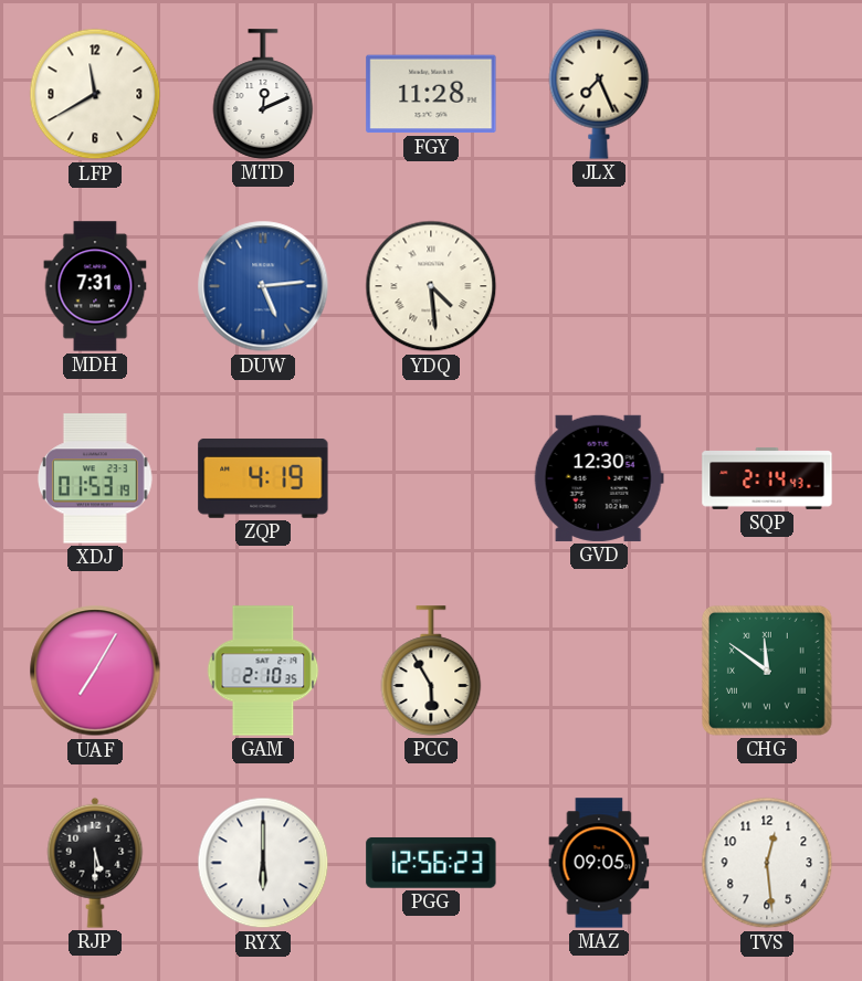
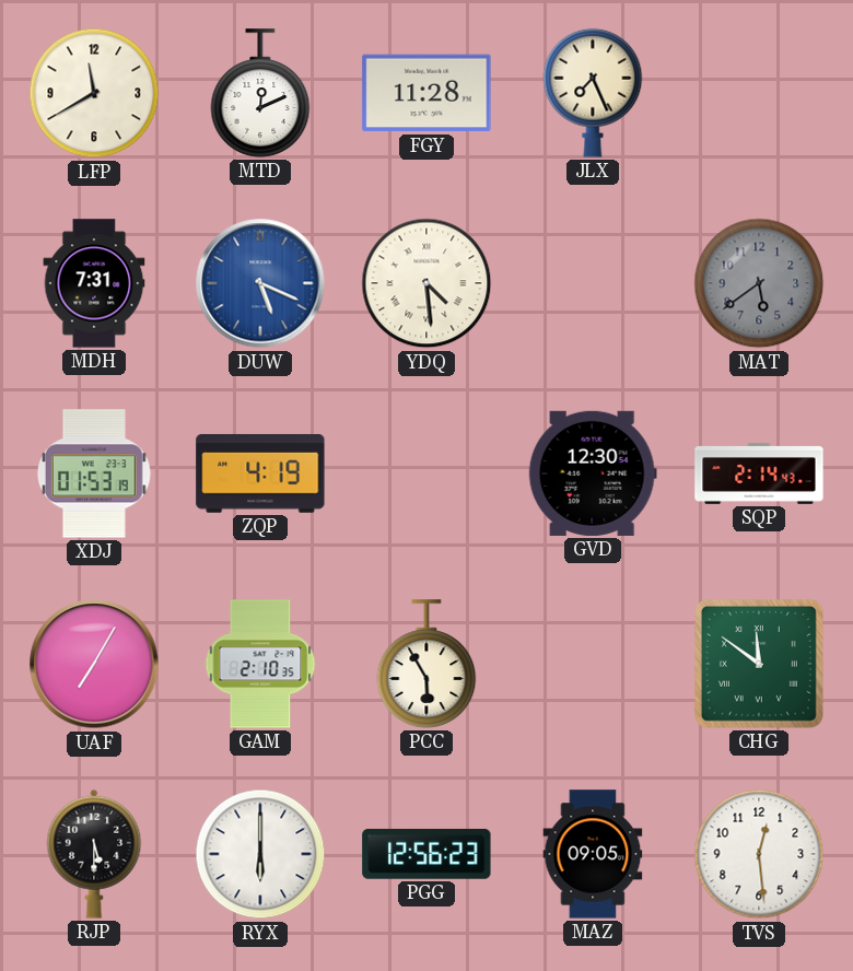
DUW: 5:14 -> 5:19 (260, 283)
MAT: none -> 5:39 (759, 283)
